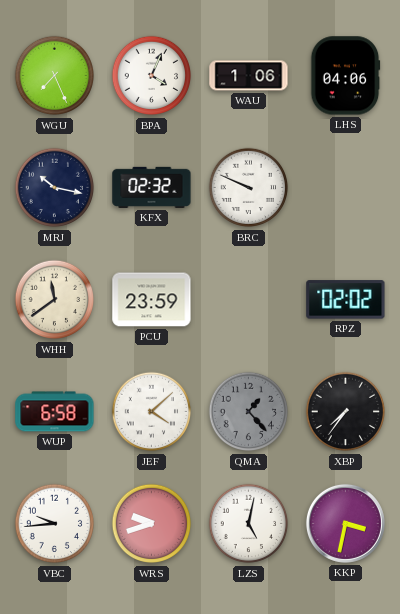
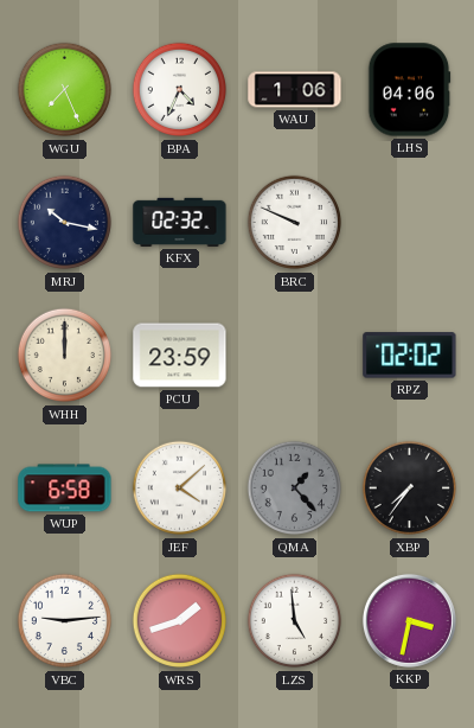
BPA: 4:04 -> 4:34 (180, 90)
WHH: 11:39 -> 12:00 (65, 356)
VBC: 9:44 -> 9:14 (65, 621)
WRS: 9:42 -> 1:42 (180, 621)
LZS: 5:02 -> 4:59 (295, 621)
